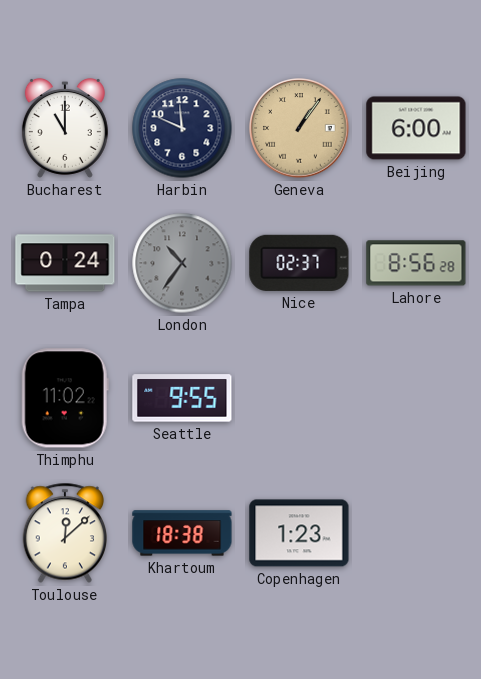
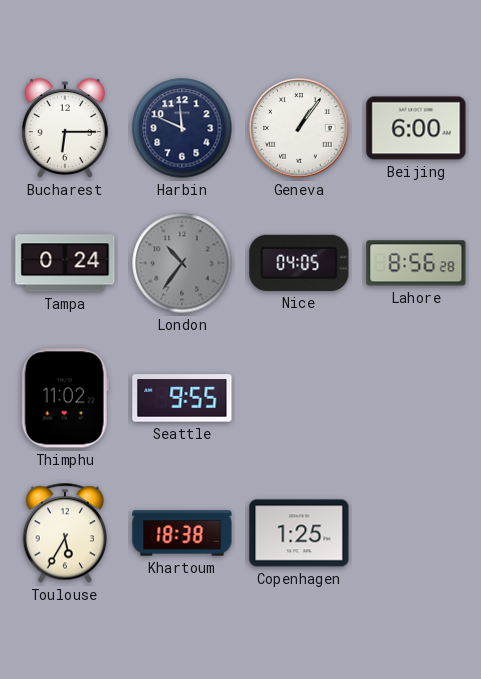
Bucharest: 11:00 -> 6:15 (65, 128)
Geneva dial: champagne -> white (299, 128)
Nice: 02:37 -> 04:05 (299, 263)
Toulouse: 12:08 -> 5:35 (64, 533)
Copenhagen: 1:23 -> 1:25 (299, 533)
